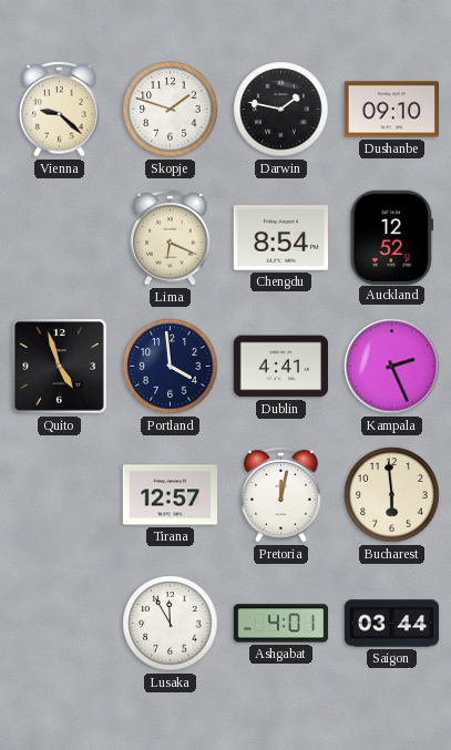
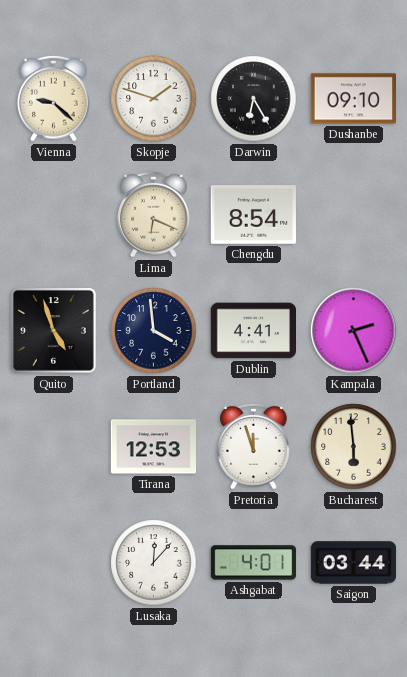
Darwin: 1:47 -> 6:25 (254, 99)
Auckland: 12:52 -> none (392, 237)
Tirana: 12:57 -> 12:53 (154, 447)
Pretoria: 12:02 -> 11:57 (254, 446)
Lusaka: 11:55 -> 12:07 (154, 563)
